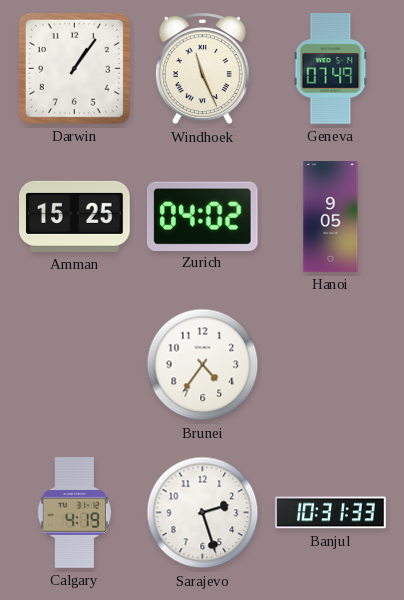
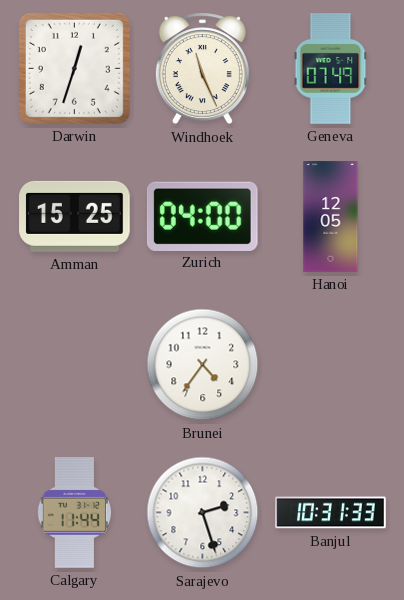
Darwin: 1:06 -> 12:33 (74, 68)
Zurich: 04:02 -> 04:00 (202, 216)
Hanoi: 9:05 -> 12:05 (331, 217)
Calgary: 4:19 -> 11:44 (74, 513)
